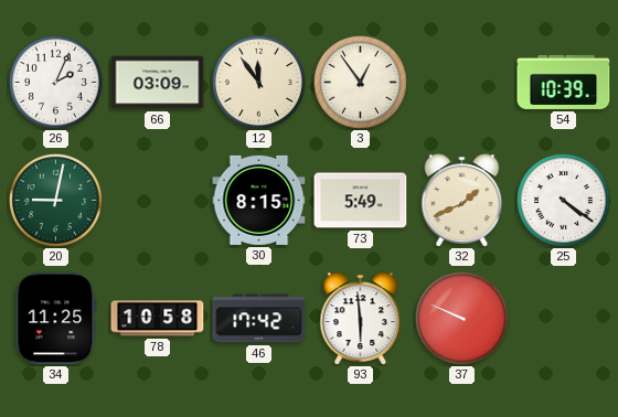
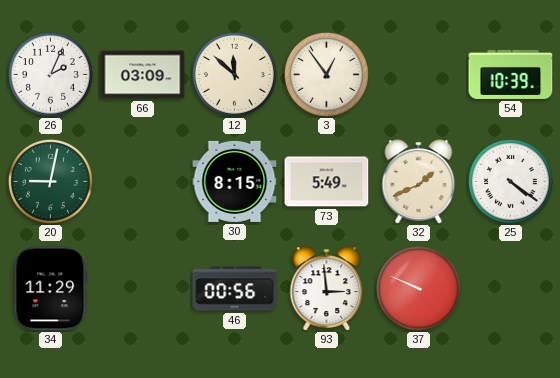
12: 11:54 -> 11:52 (234, 74)
34: 11:25 -> 11:29 (51, 289)
78: 10:58 -> none (158, 319)
46: 17:42 -> 00:56 (235, 289)
93: 5:59 -> 2:59 (327, 289)
